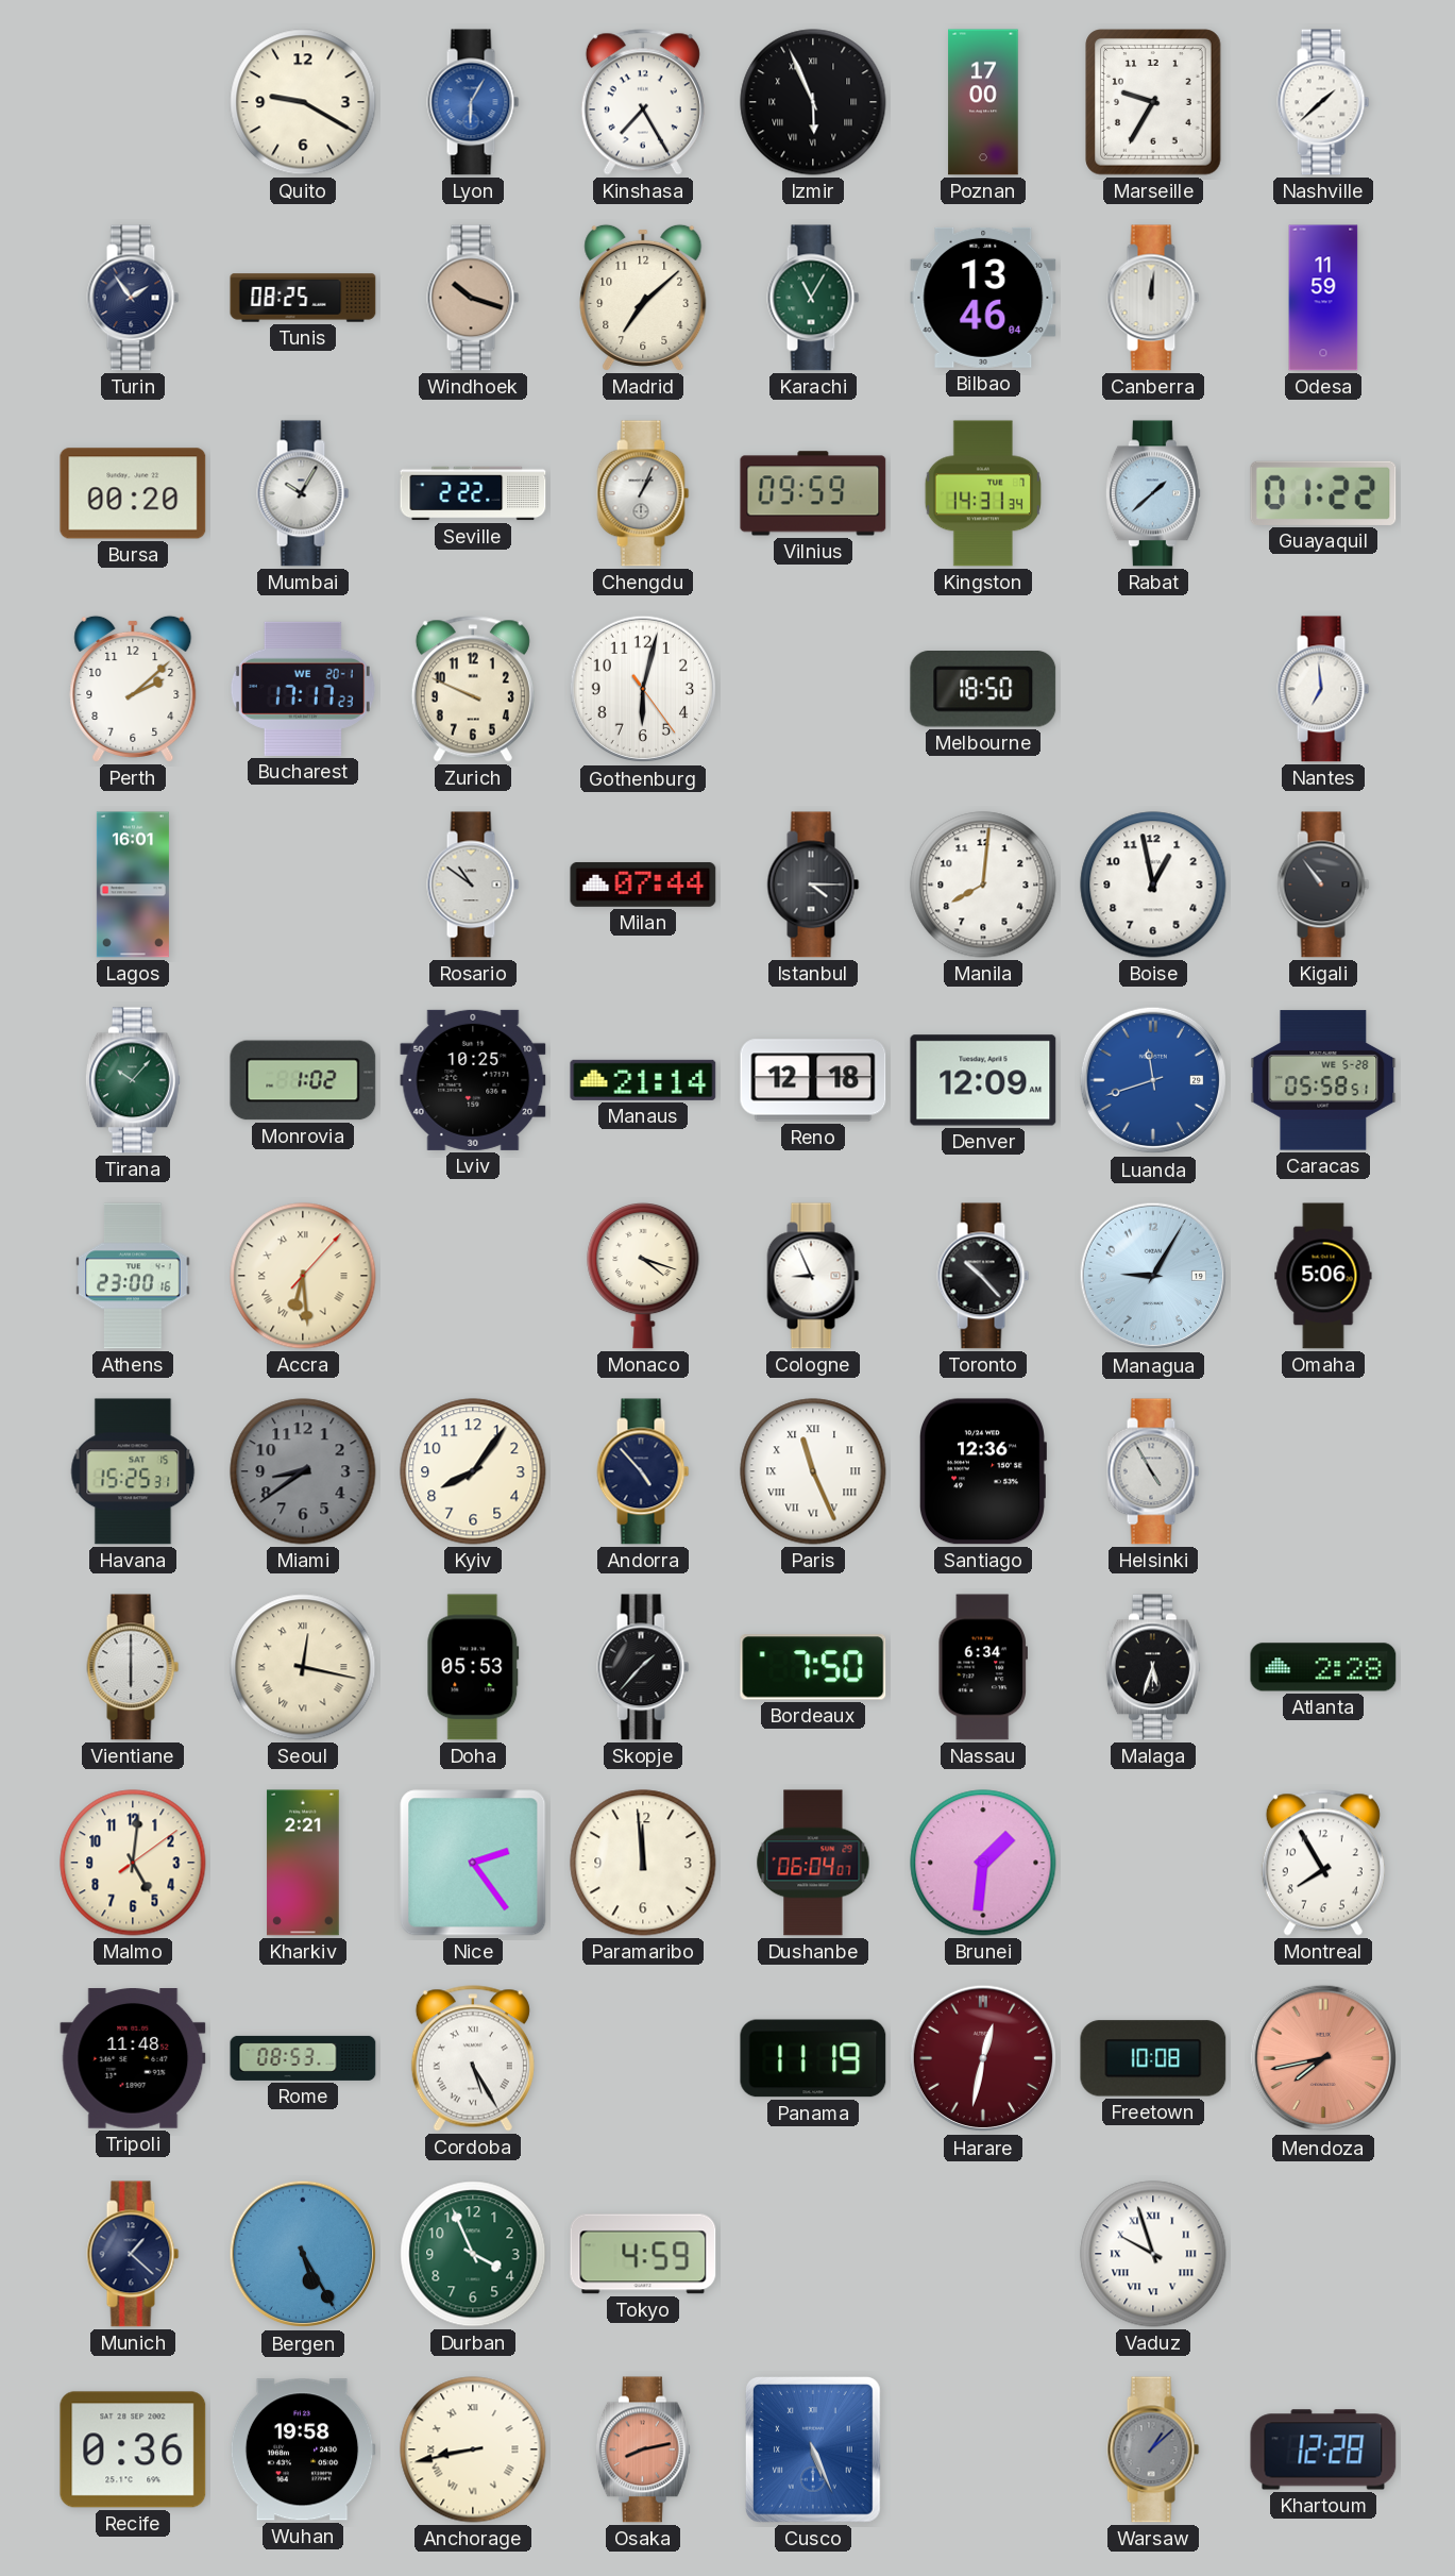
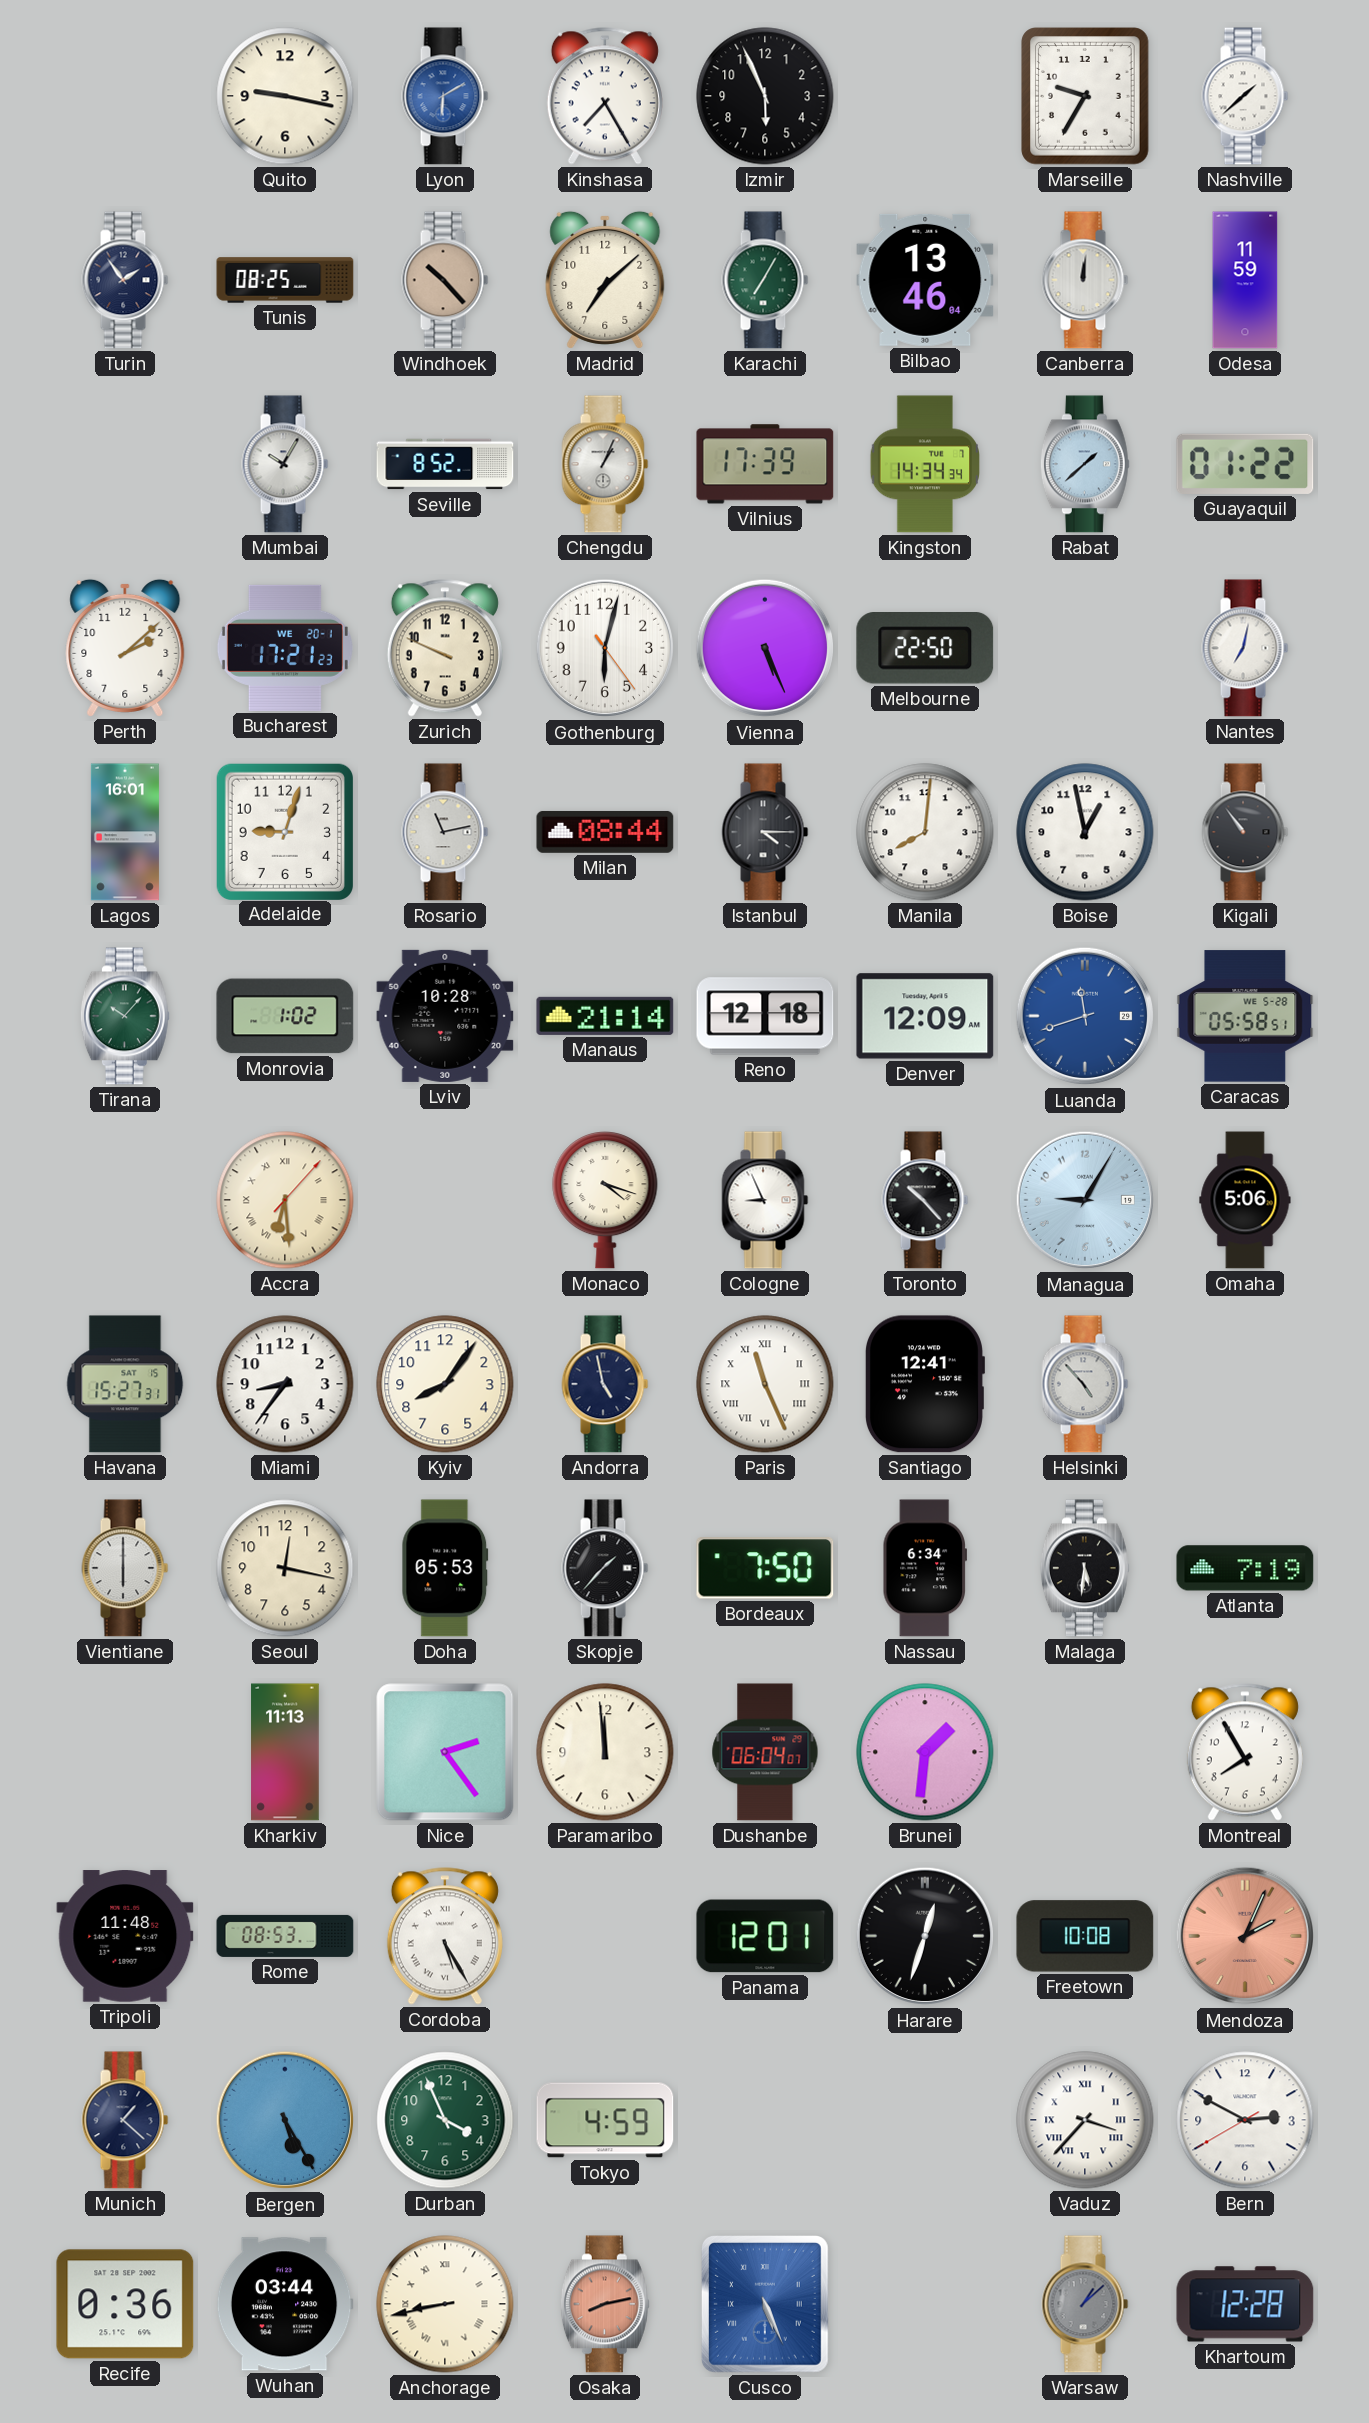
Quito: 9:20 -> 9:17 (285, 96)
Lyon: 6:05 -> 6:10 (445, 96)
Izmir numerals: Roman -> Arabic (765, 96)
Poznan: 17:00 -> none (983, 102)
Windhoek: 10:18 -> 10:23 (445, 280)
Karachi: 11:05 -> 7:05 (765, 280)
Bursa: 00:20 -> none (133, 493)
Seville: 2:22 -> 8:52 (445, 464)
Vilnius: 09:59 -> 17:39 (765, 464)
Kingston: 14:31 -> 14:34 (925, 464)
Bucharest: 17:17 -> 17:21 (285, 648)
Vienna: none -> 5:26 (765, 648)
Melbourne: 18:50 -> 22:50 (925, 649)
Nantes: 6:59 -> 7:02 (1245, 648)
Adelaide: none -> 9:03 (284, 831)
Rosario: 10:51 -> 11:13 (445, 832)
Milan: 07:44 -> 08:44 (605, 832)
Lviv: 10:25 -> 10:28 (445, 1016)
Athens: 23:00 -> none (133, 1276)
Havana: 15:25 -> 15:27 (125, 1384)
Miami: 8:39 -> 8:36 (285, 1384)
Miami dial: grey -> white (285, 1384)
Andorra: 4:53 -> 4:58 (605, 1384)
Santiago: 12:36 -> 12:41 (924, 1384)
Helsinki: 4:55 -> 4:53 (1085, 1384)
Seoul numerals: Roman -> Arabic (285, 1568)
Malaga: 5:33 -> 5:31 (1085, 1568)
Atlanta: 2:28 -> 7:19 (1245, 1568)
Malmo: 5:01 -> none (133, 1863)
Kharkiv: 2:21 -> 11:13 (285, 1752)
Panama: 11:19 -> 12:01 (765, 1936)
Harare: 12:32 -> 12:33 (925, 1936)
Harare dial: burgundy -> black (925, 1936)
Mendoza: 7:43 -> 2:04 (1245, 1936)
Vaduz: 9:57 -> 3:37 (1085, 2120)
Bern: none -> 2:49 (1245, 2120)
Wuhan: 19:58 -> 03:44 (285, 2304)
